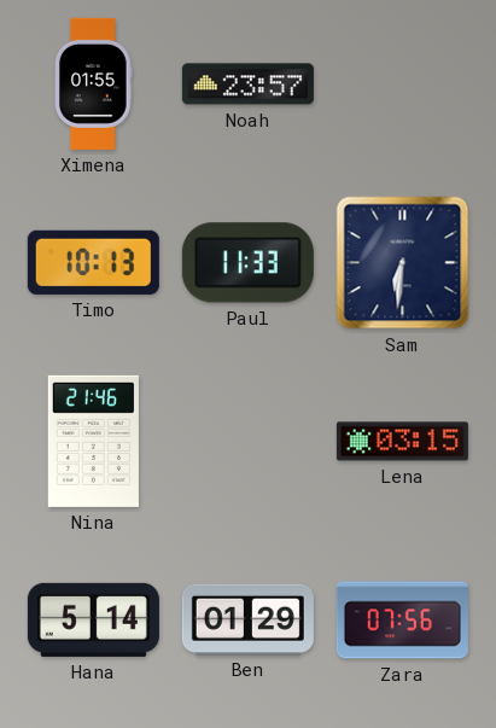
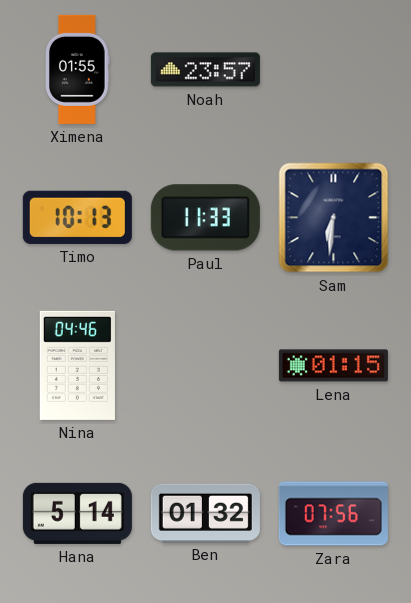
Nina: 21:46 -> 04:46 (77, 365)
Lena: 03:15 -> 01:15 (333, 366)
Ben: 01:29 -> 01:32 (205, 513)
